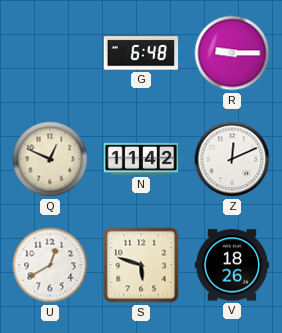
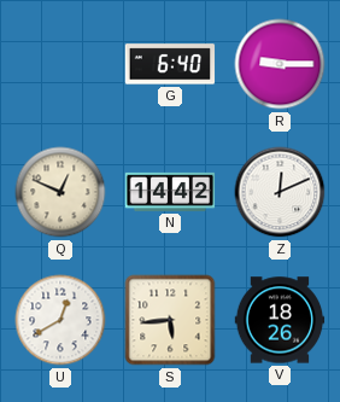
G: 6:48 -> 6:40 (170, 64)
N: 11:42 -> 14:42 (170, 192)
S: 5:48 -> 5:44 (170, 320)
